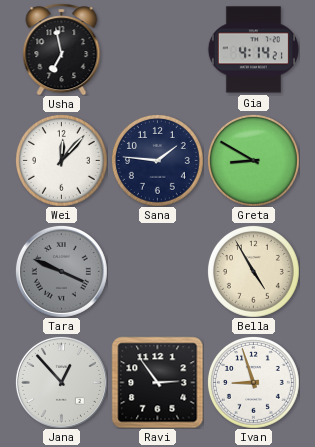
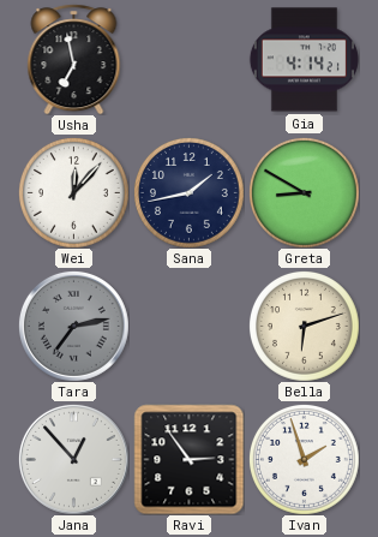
Sana: 1:46 -> 1:43 (188, 192)
Tara: 3:49 -> 7:13 (73, 326)
Bella: 4:55 -> 6:12 (304, 326)
Ivan: 8:57 -> 1:57 (304, 459)
